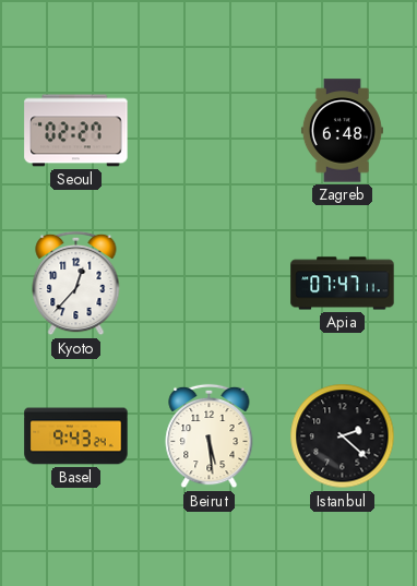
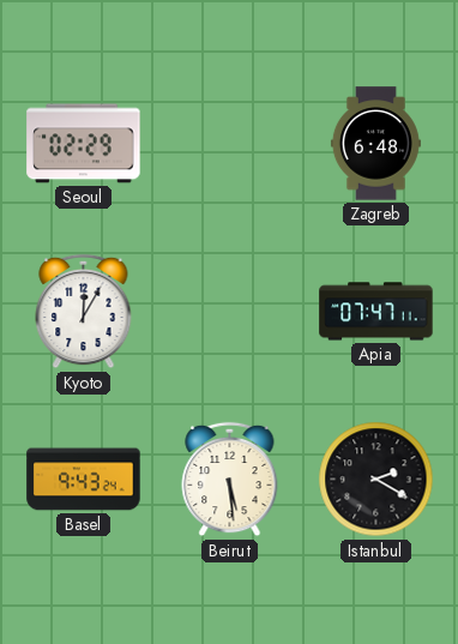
Seoul: 02:27 -> 02:29 (84, 144)
Kyoto: 12:37 -> 12:05 (84, 312)
Istanbul: 2:22 -> 2:20 (376, 480)
